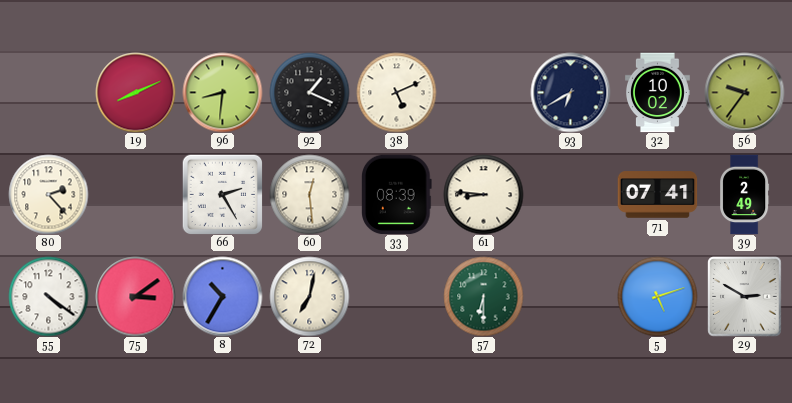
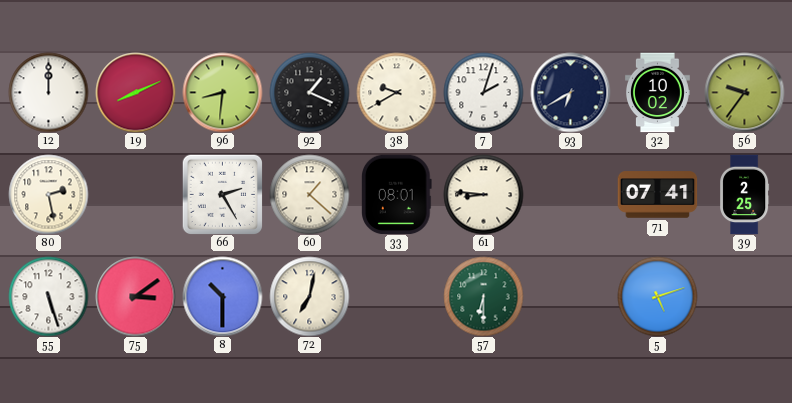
12: none -> 12:00 (48, 92)
38: 5:11 -> 9:40 (396, 92)
7: none -> 2:03 (483, 92)
80: 2:23 -> 2:28 (48, 194)
60: 12:29 -> 1:22 (309, 194)
33: 08:39 -> 08:01 (397, 194)
39: 2:49 -> 2:25 (745, 194)
55: 4:21 -> 5:27 (48, 296)
8: 10:35 -> 10:30 (222, 296)
29: 2:50 -> none (745, 296)
